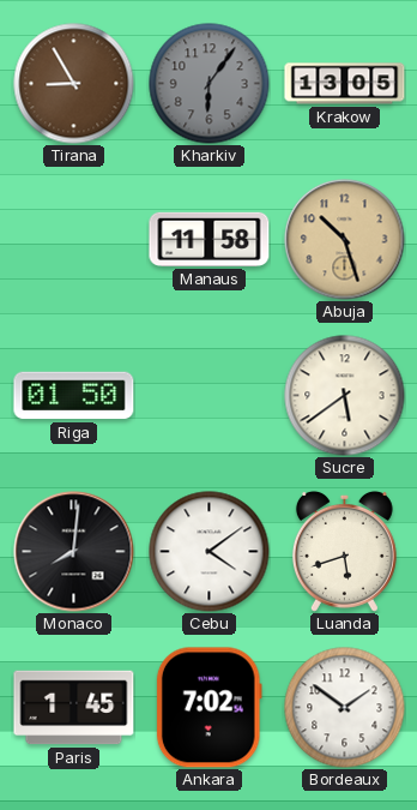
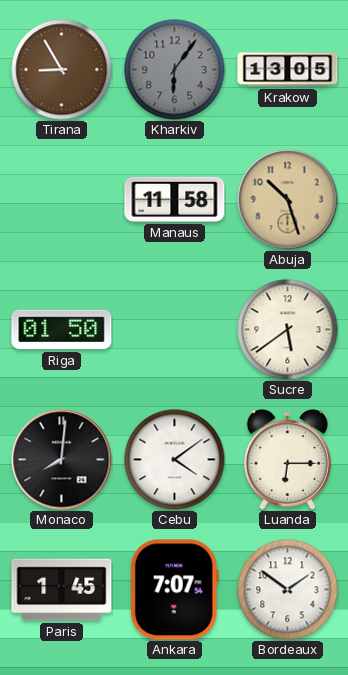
Luanda: 5:42 -> 6:15 (287, 459)
Ankara: 7:02 -> 7:07 (174, 590)
